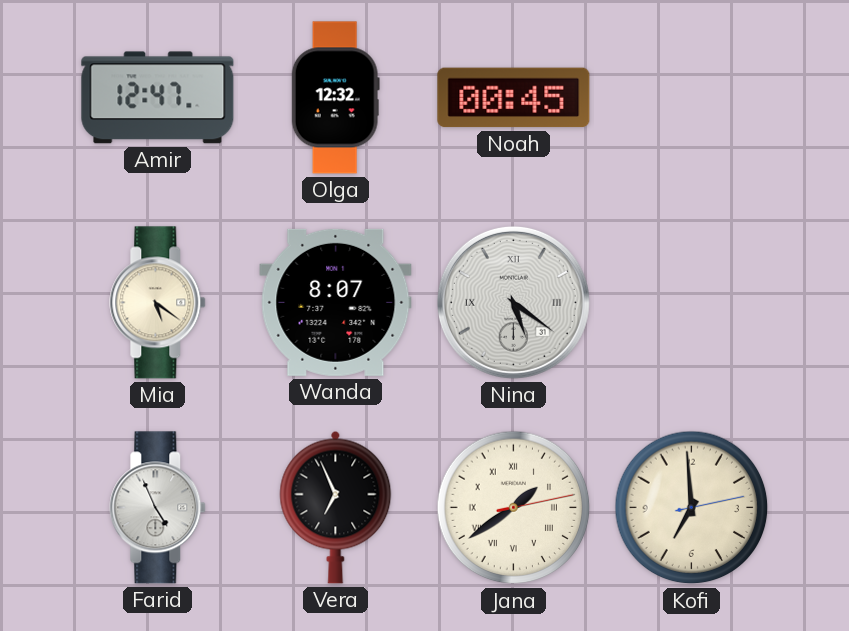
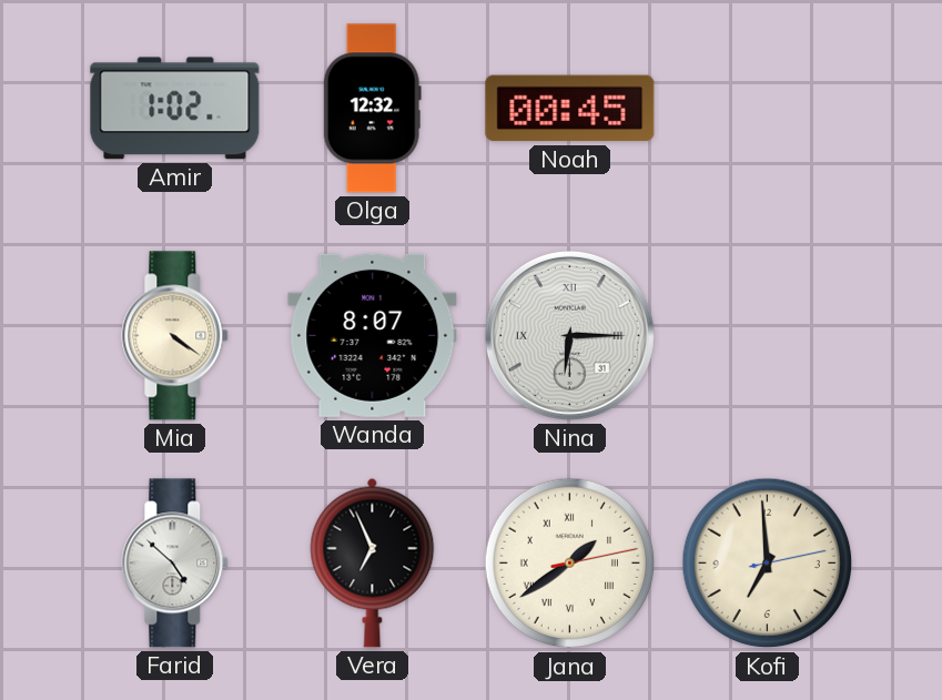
Amir: 12:47 -> 1:02 (175, 109)
Mia: 5:21 -> 4:21 (175, 336)
Nina: 5:21 -> 6:15 (569, 335)
Farid: 4:56 -> 4:52 (175, 564)
